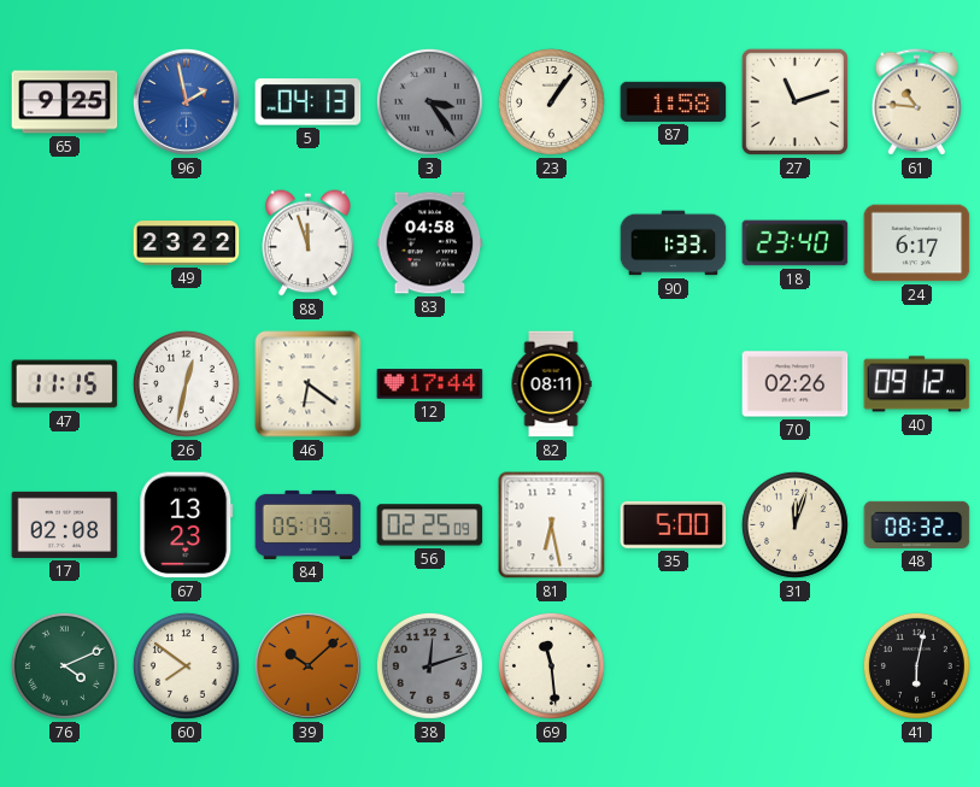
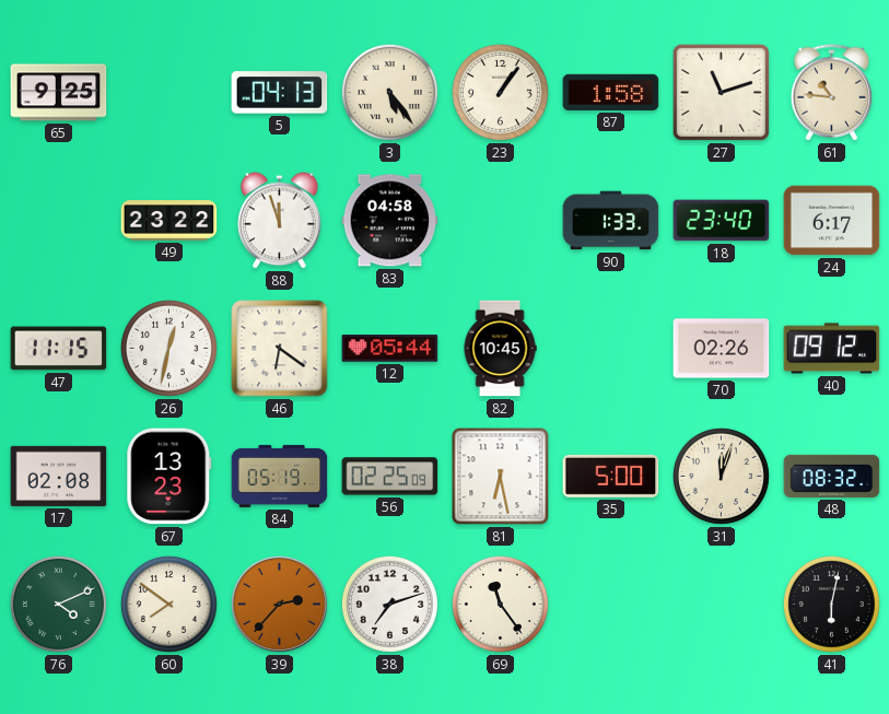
96: 1:58 -> none (186, 101)
3: 3:24 -> 5:24 (389, 92)
3 dial: grey -> cream (389, 92)
12: 17:44 -> 05:44 (390, 349)
82: 08:11 -> 10:45 (500, 349)
39: 10:08 -> 2:37 (279, 604)
38: 12:12 -> 7:12 (389, 604)
38 dial: grey -> white (389, 604)
69: 11:29 -> 11:24 (500, 604)
